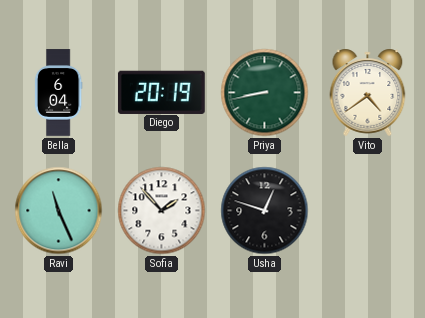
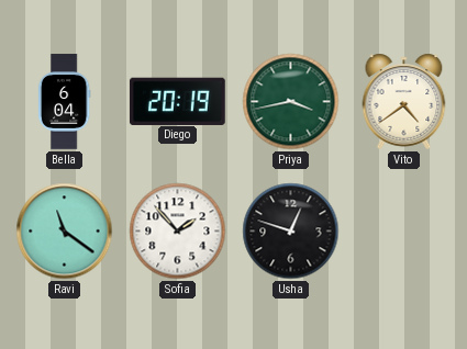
Priya: 8:43 -> 3:43 (291, 102)
Ravi: 11:26 -> 11:21 (65, 232)
